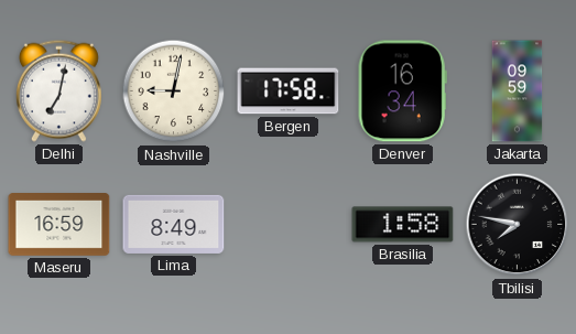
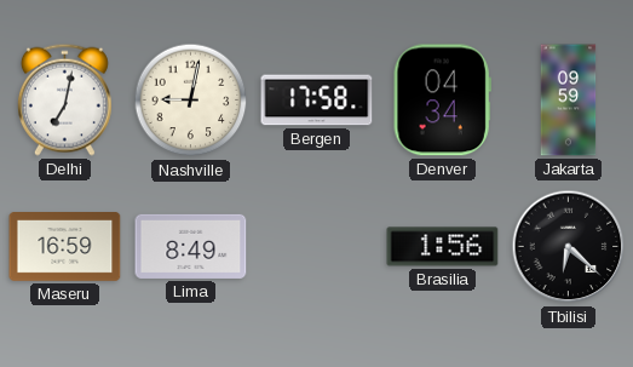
Denver: 16:34 -> 04:34 (442, 101)
Brasilia: 1:58 -> 1:56 (443, 247)
Tbilisi: 7:47 -> 6:22 (569, 247)
